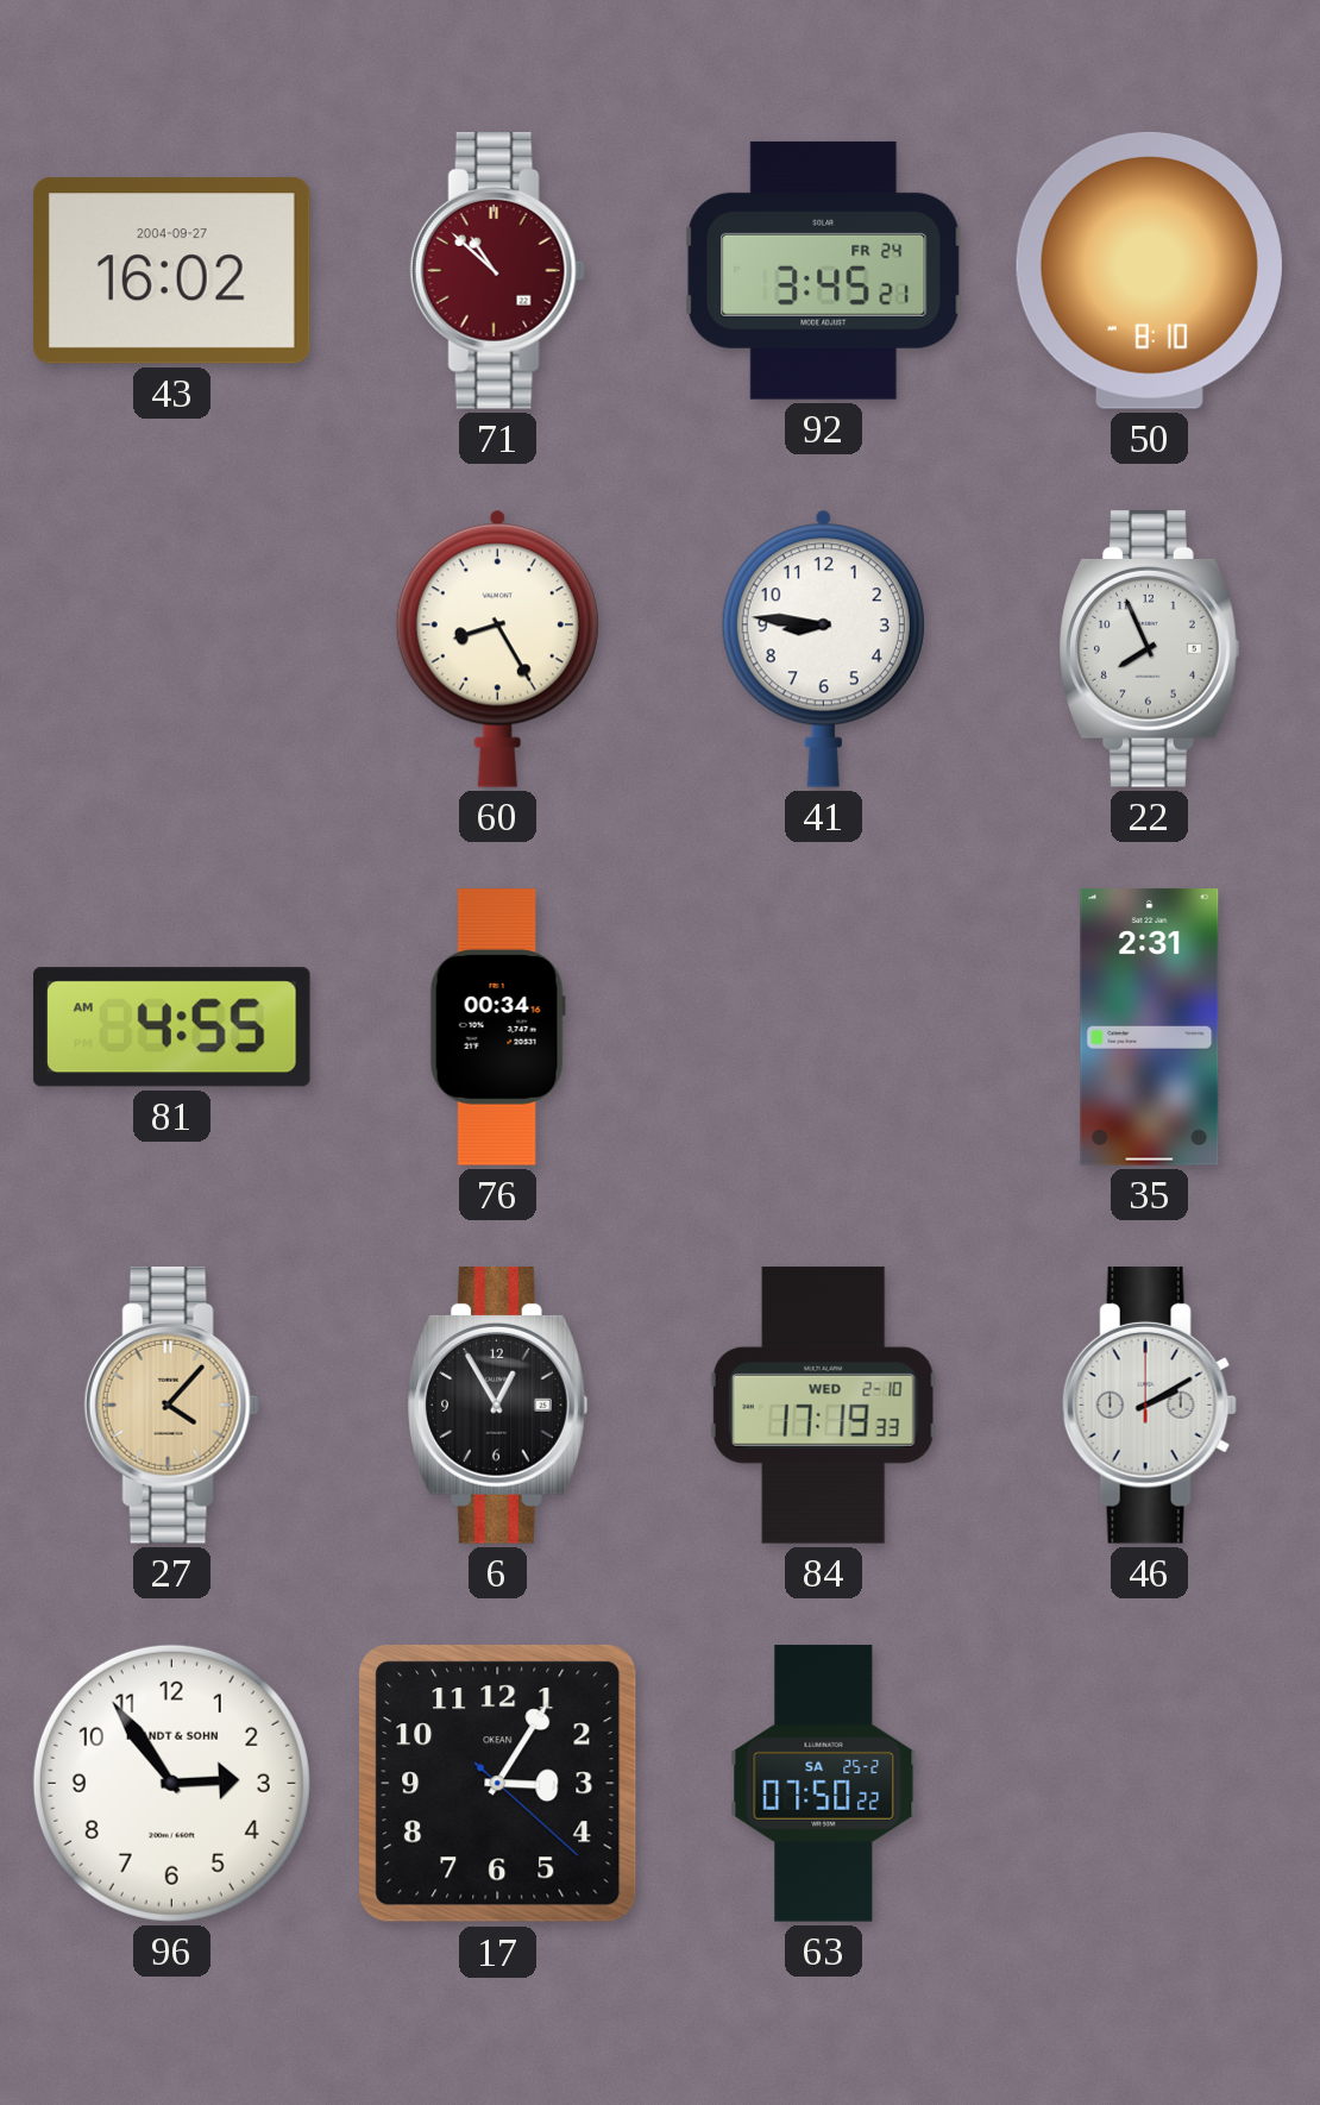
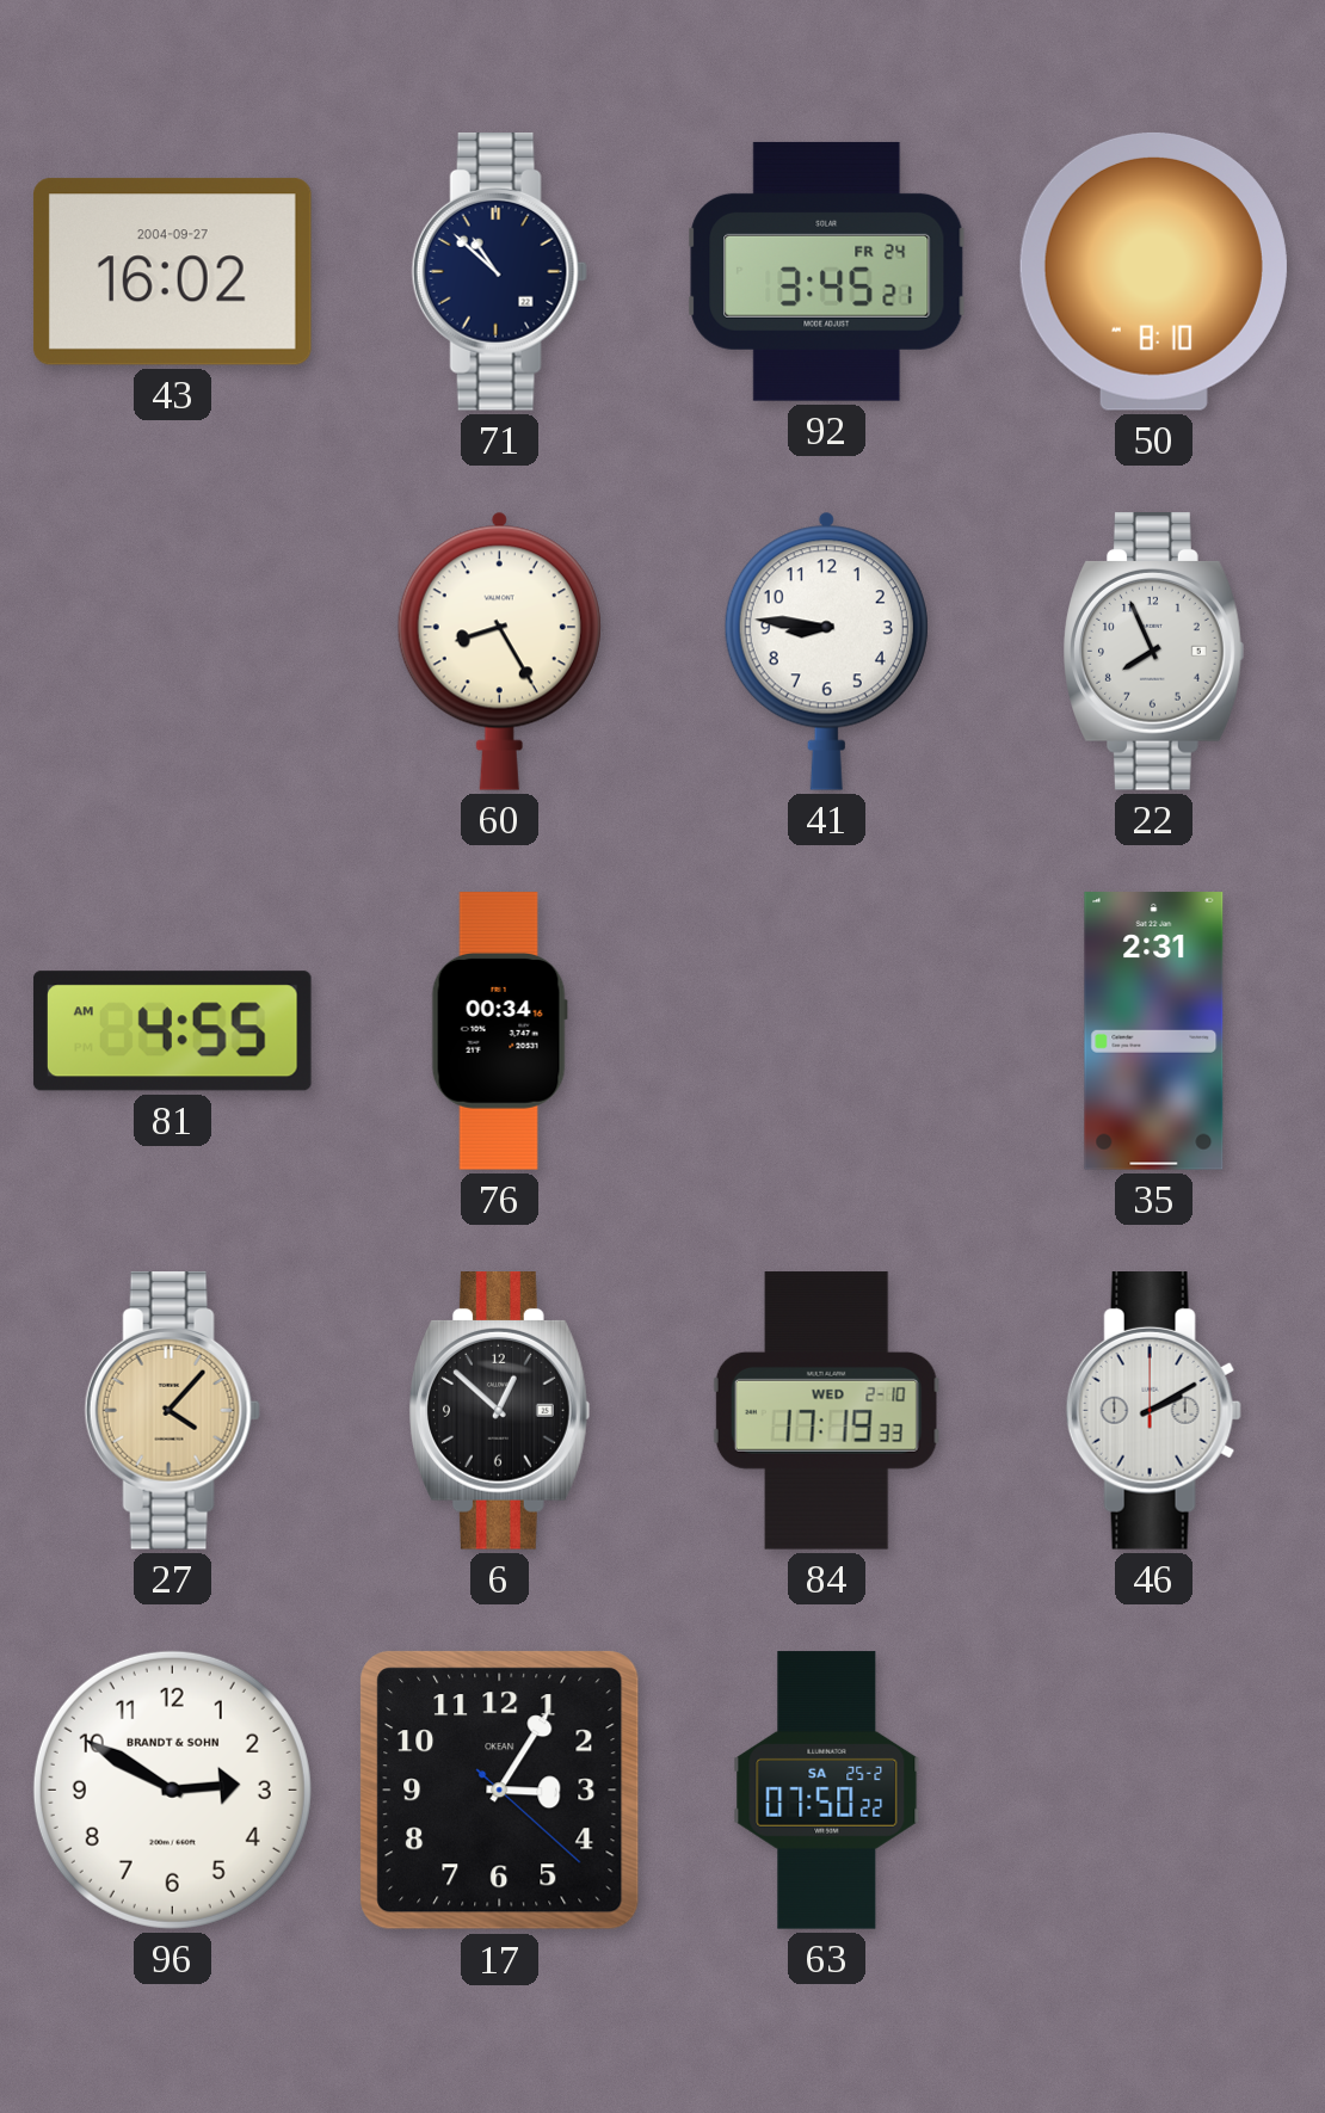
71 dial: burgundy -> navy (499, 272)
6: 12:55 -> 12:52 (500, 1411)
96: 2:54 -> 2:50 (172, 1789)
